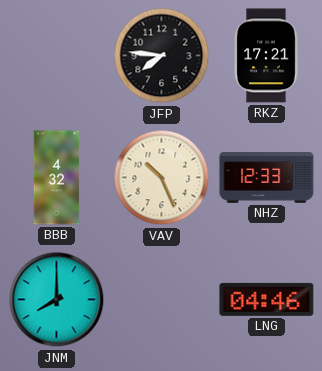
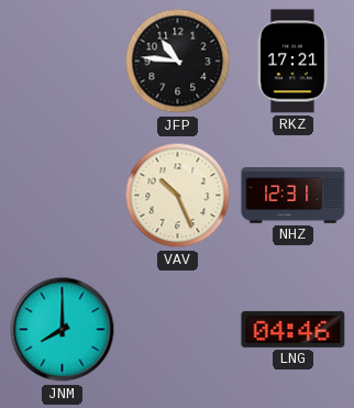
JFP: 7:46 -> 10:46 (178, 62)
BBB: 4:32 -> none (57, 178)
NHZ: 12:33 -> 12:31 (294, 196)
